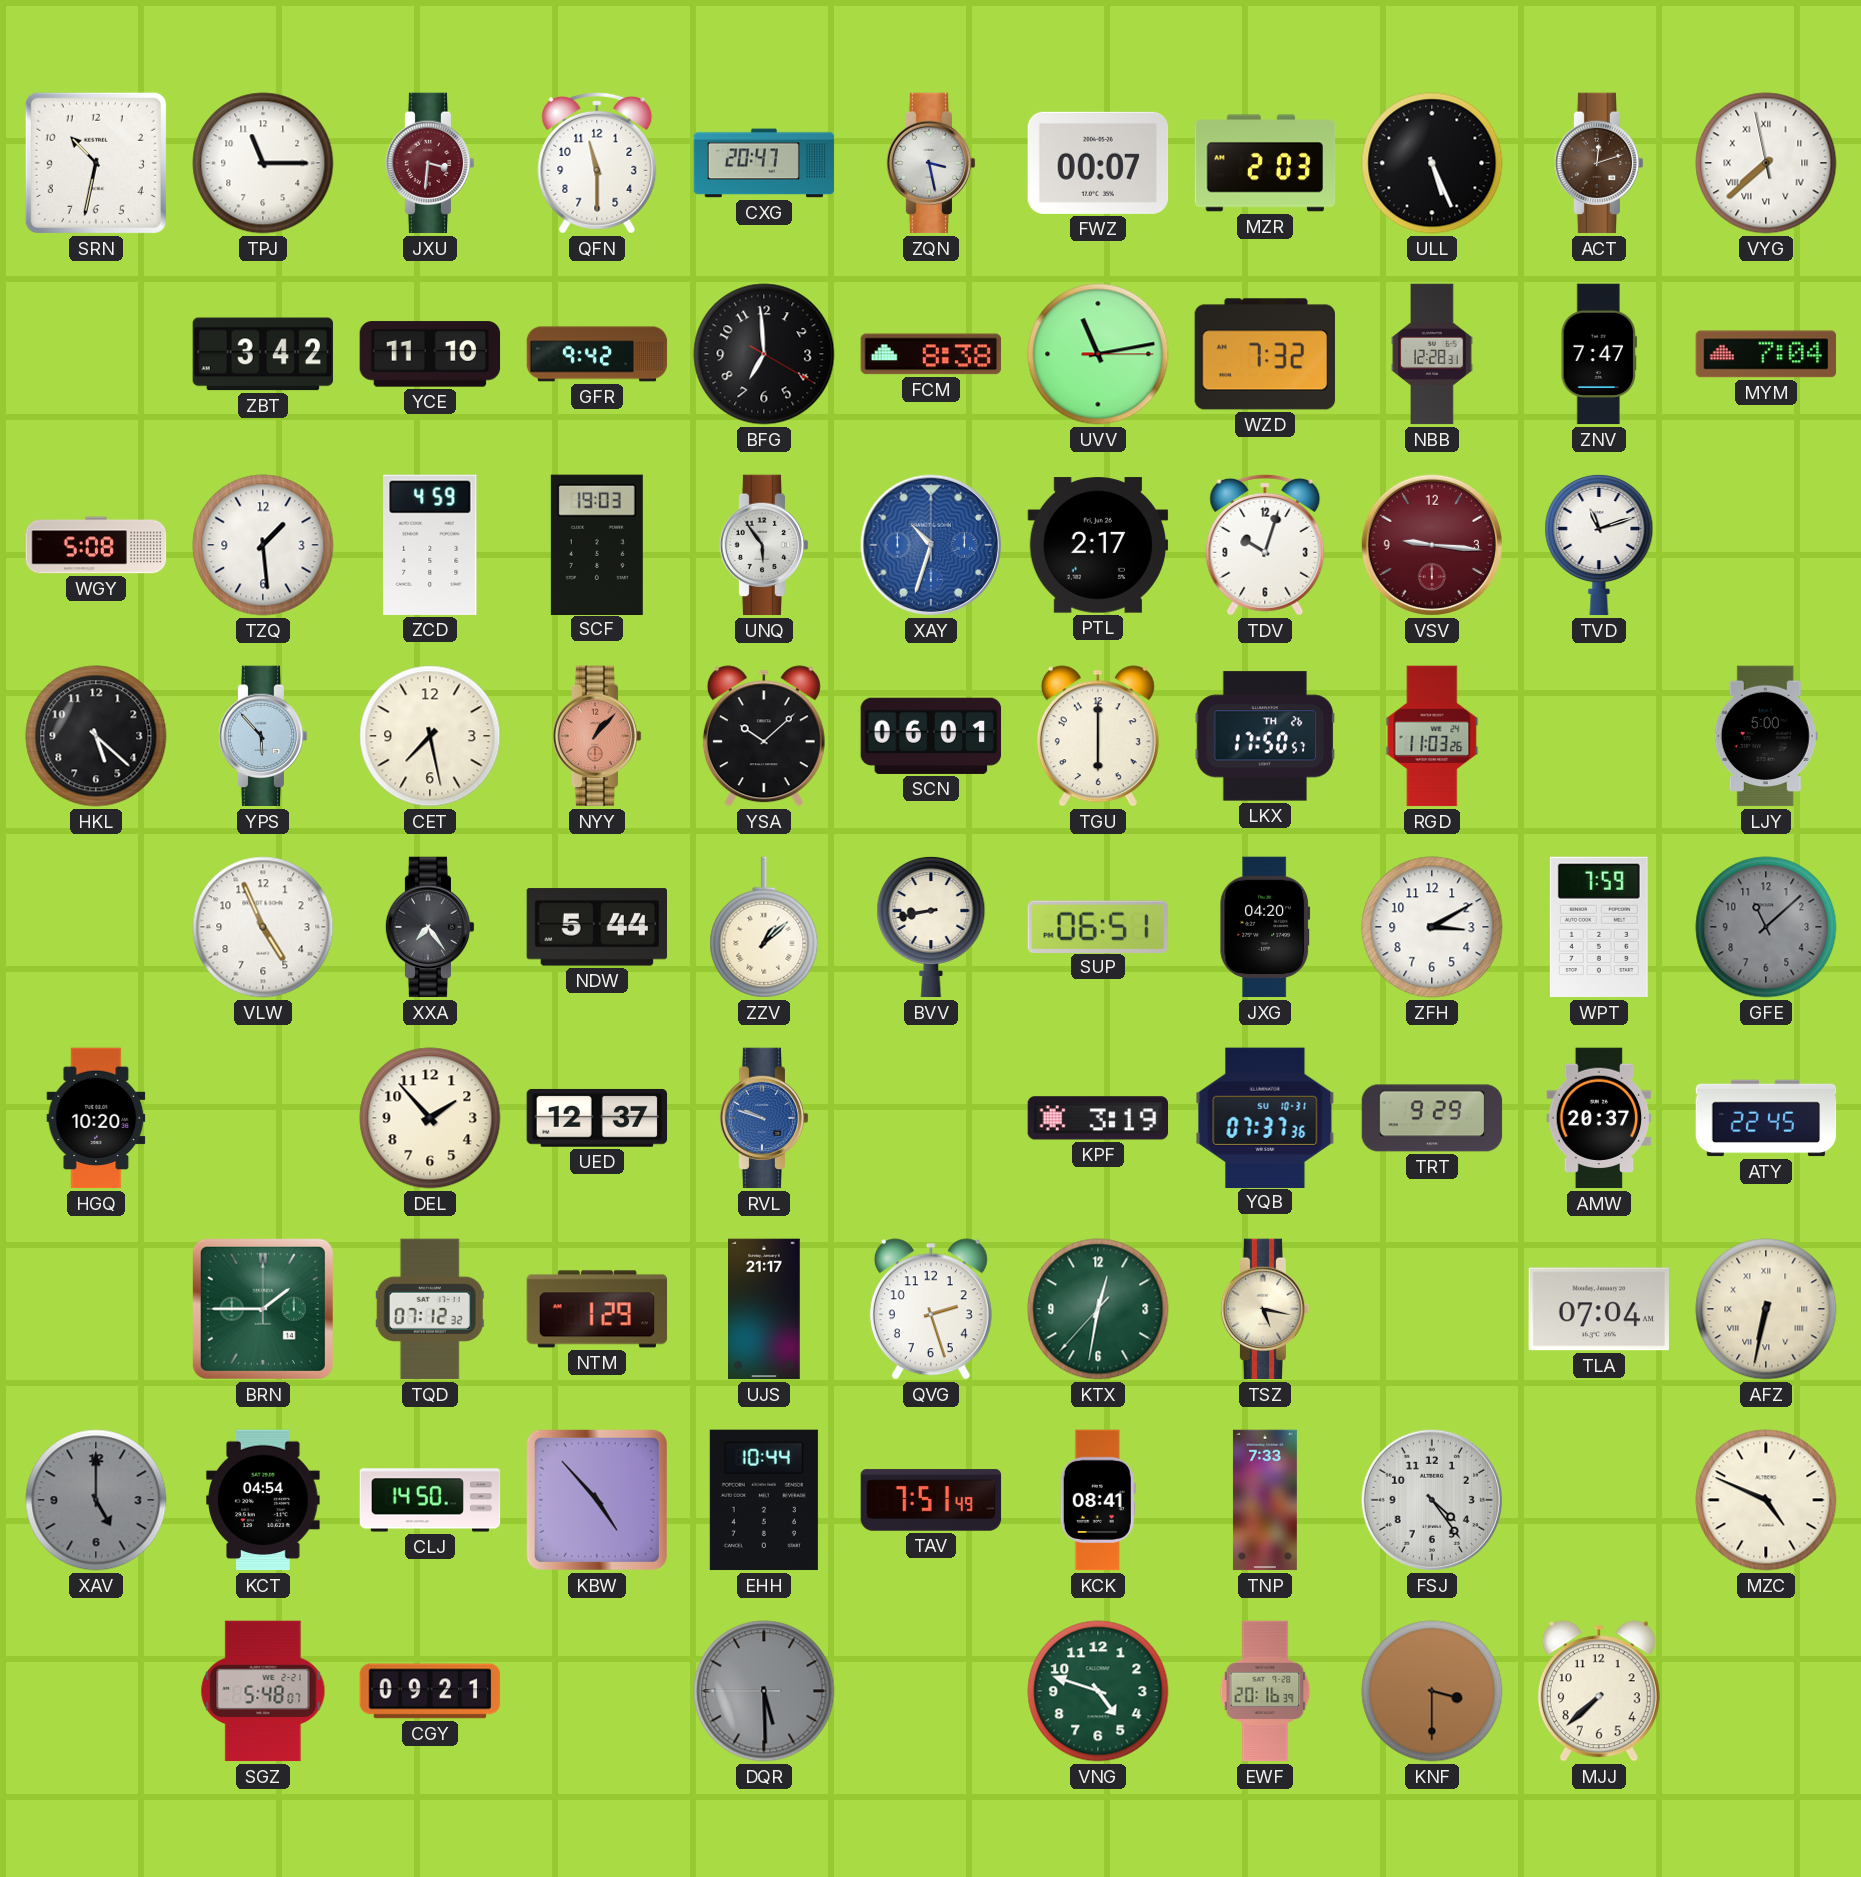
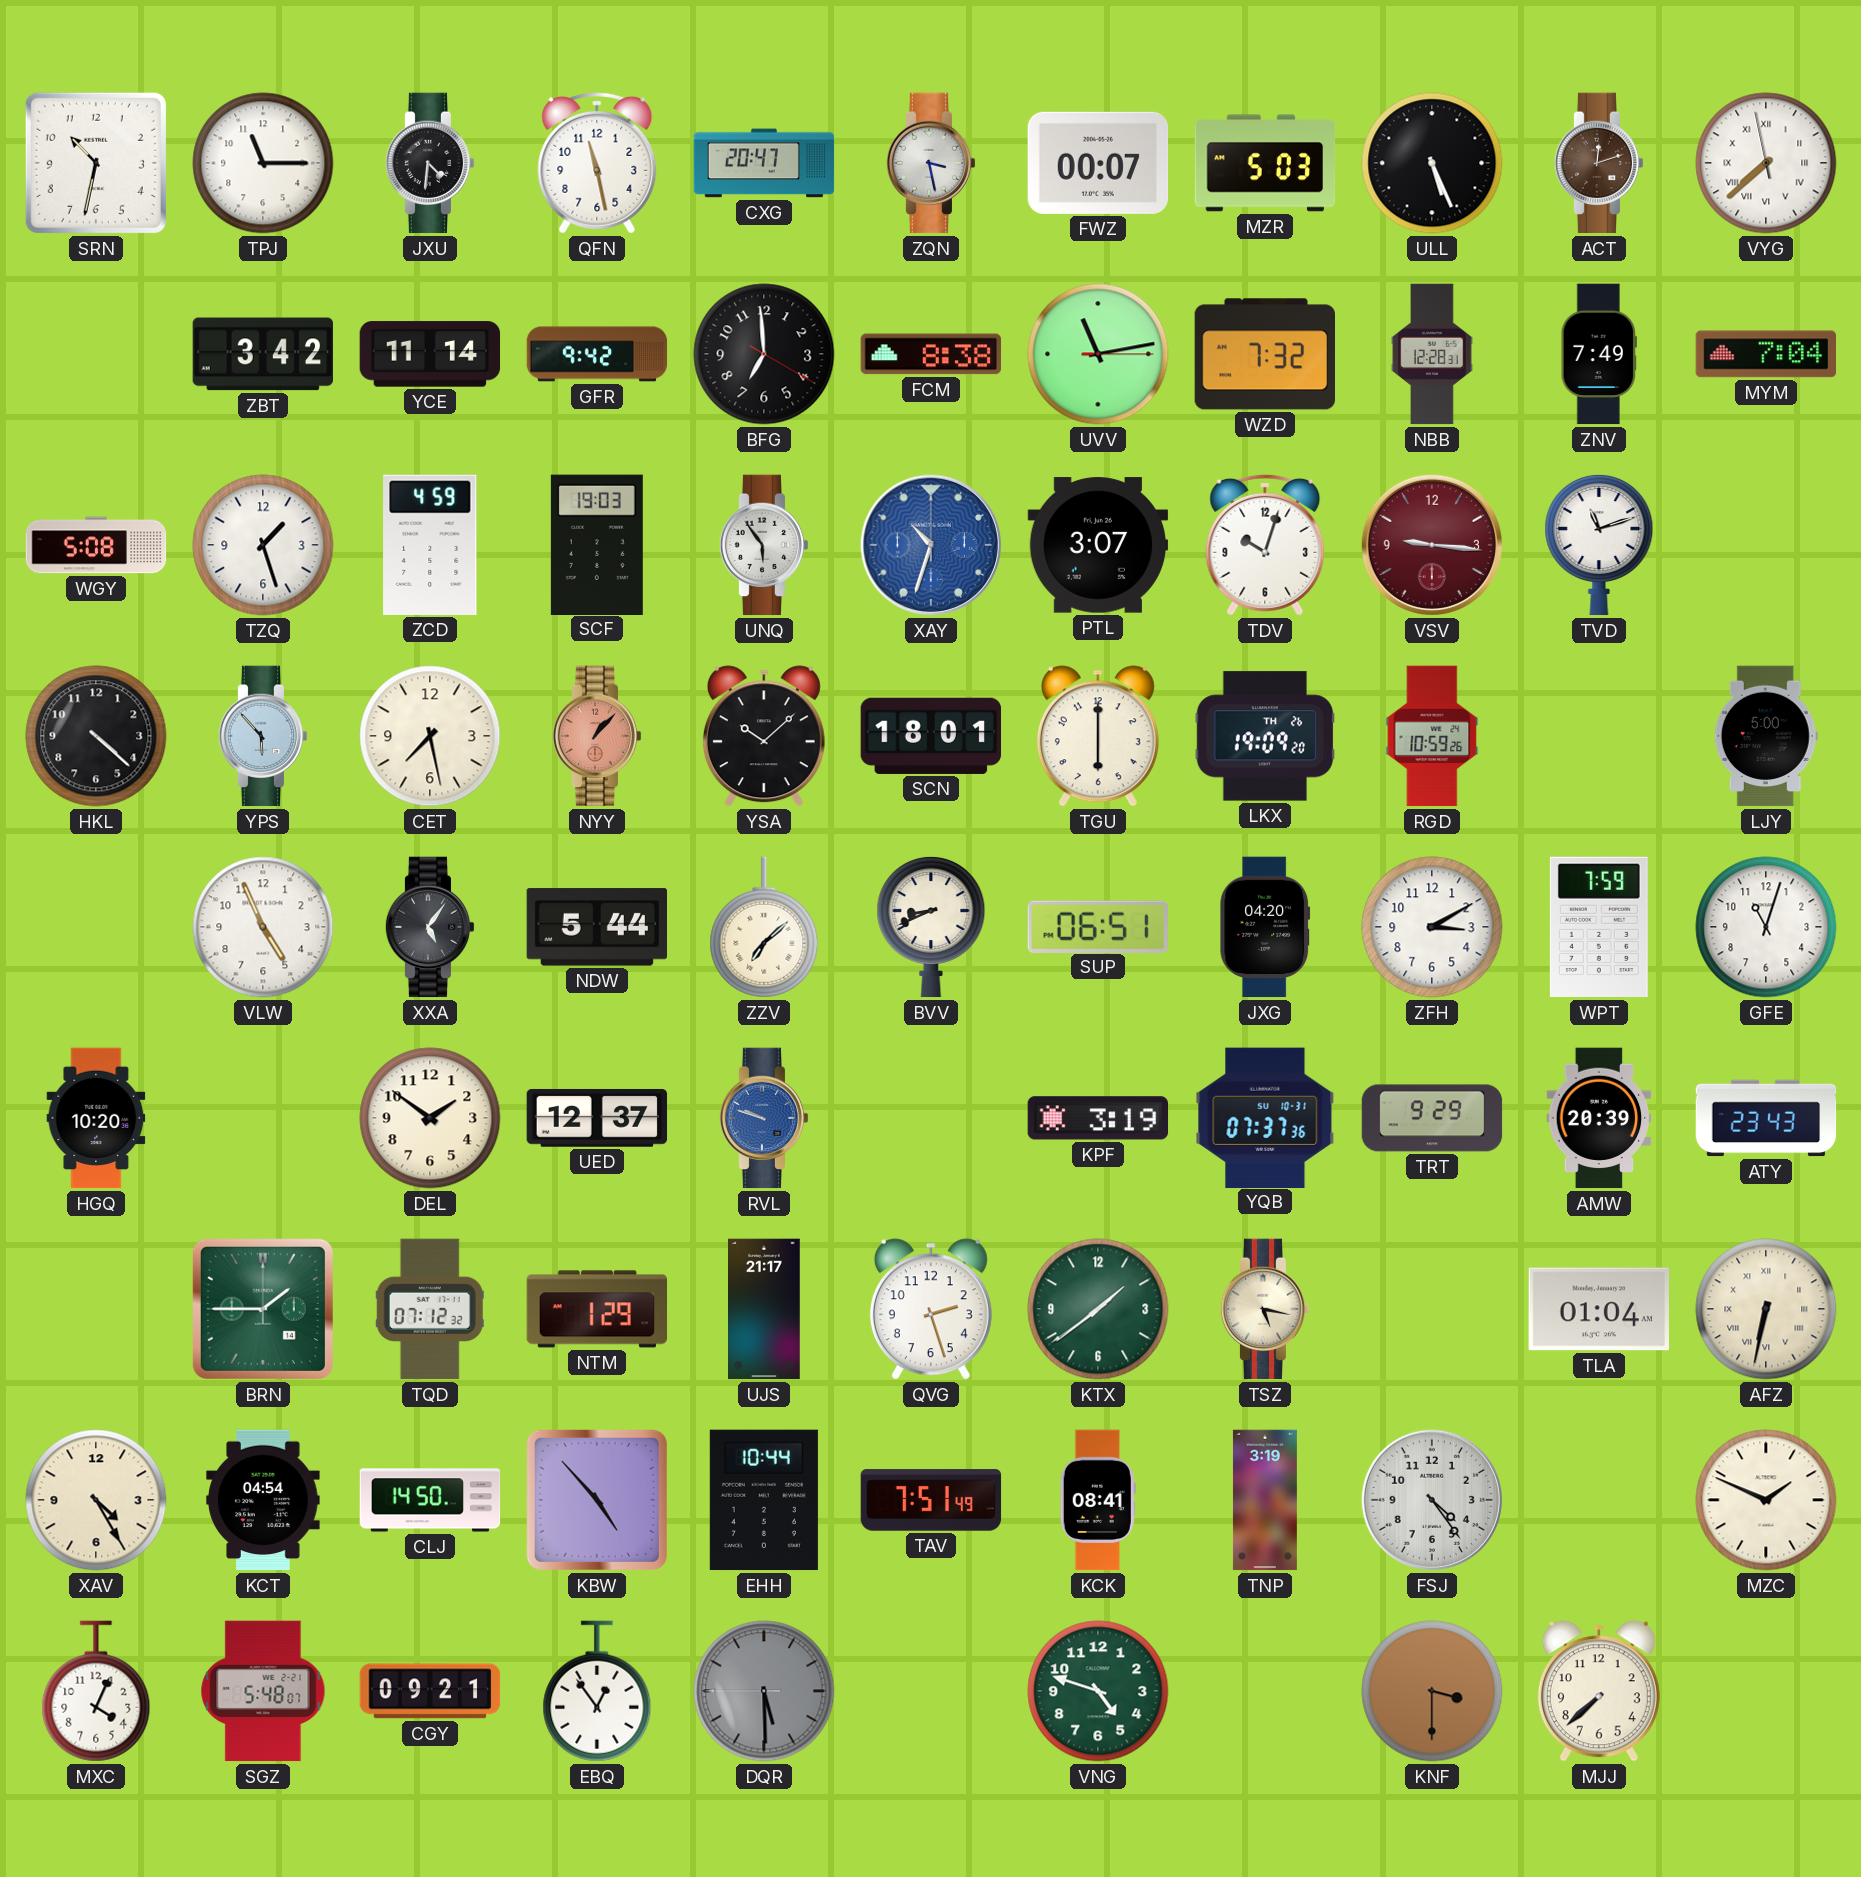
JXU: 3:31 -> 4:31 (430, 163)
JXU dial: burgundy -> black (430, 163)
QFN: 11:30 -> 11:28 (597, 163)
MZR: 2:03 -> 5:03 (1265, 163)
YCE: 11:10 -> 11:14 (430, 354)
ZNV: 7:47 -> 7:49 (1598, 354)
TZQ: 1:29 -> 1:27 (263, 545)
PTL: 2:17 -> 3:07 (1098, 545)
HKL: 5:22 -> 4:22 (96, 736)
SCN: 06:01 -> 18:01 (931, 736)
LKX: 17:50 -> 19:09 (1265, 736)
RGD: 11:03 -> 10:59 (1432, 736)
XXA: 7:24 -> 5:06 (430, 927)
ZZV: 1:08 -> 7:08 (764, 927)
BVV: 8:43 -> 8:41 (931, 927)
GFE: 11:08 -> 11:03 (1766, 927)
GFE dial: grey -> white (1766, 927)
DEL: 1:53 -> 1:51 (430, 1118)
AMW: 20:37 -> 20:39 (1599, 1118)
ATY: 22:45 -> 23:43 (1766, 1118)
KTX: 12:31 -> 1:38 (1098, 1309)
TLA: 07:04 -> 01:04 (1598, 1309)
XAV: 5:00 -> 4:25 (96, 1500)
XAV dial: grey -> cream (96, 1500)
TNP: 7:33 -> 3:19 (1265, 1500)
MZC: 4:49 -> 1:49 (1766, 1500)
MXC: none -> 4:04 (96, 1691)
EBQ: none -> 12:54 (597, 1691)
EWF: 20:16 -> none (1265, 1691)
